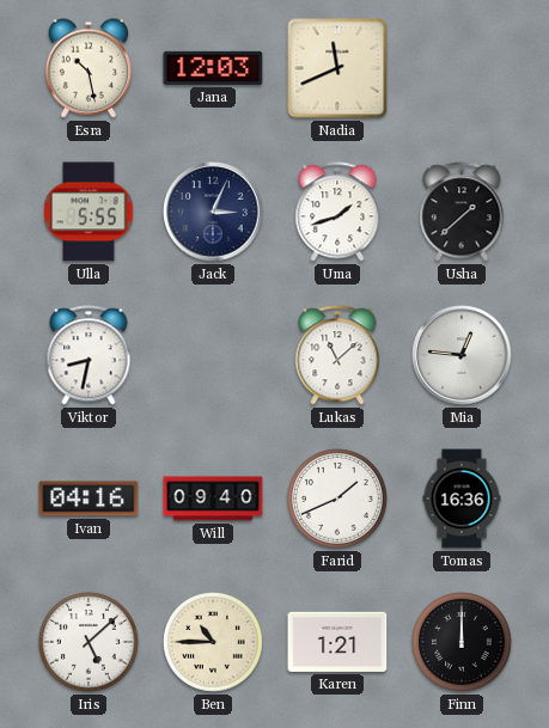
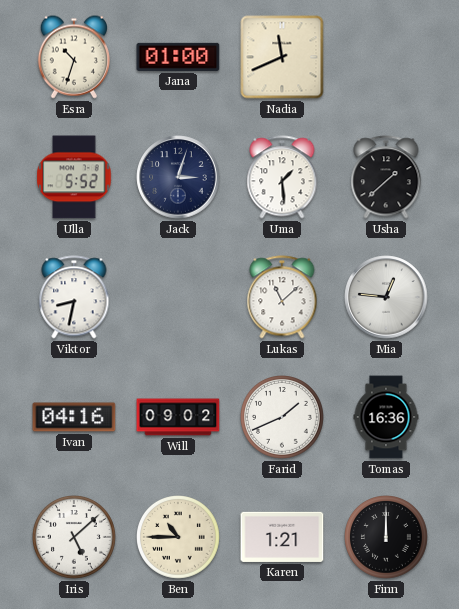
Esra: 10:28 -> 10:33 (74, 57)
Jana: 12:03 -> 01:00 (178, 57)
Ulla: 5:55 -> 5:52 (74, 177)
Jack: 3:04 -> 3:03 (178, 177)
Uma: 1:42 -> 1:29 (282, 177)
Will: 09:40 -> 09:02 (178, 417)
